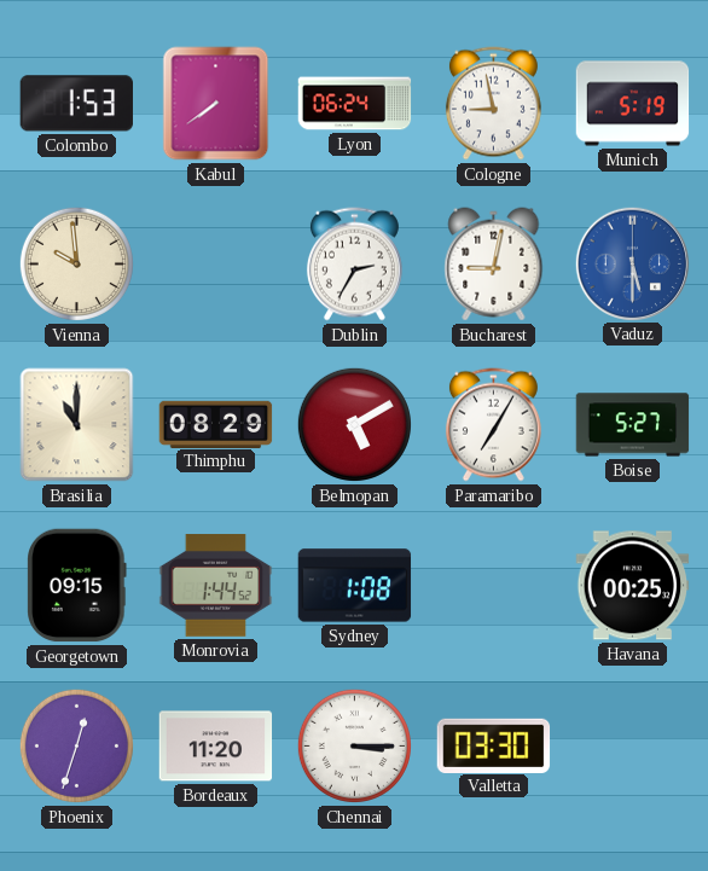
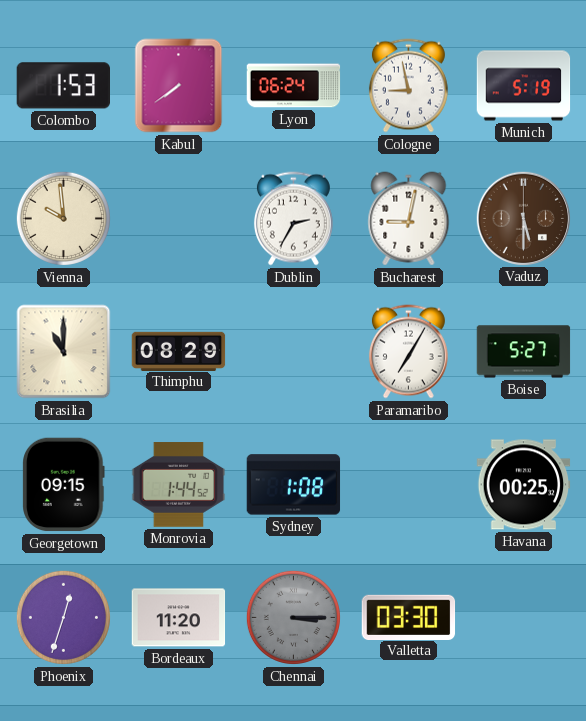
Vaduz dial: blue -> brown (523, 218)
Belmopan: 5:10 -> none (354, 424)
Chennai dial: white -> grey (293, 617)
